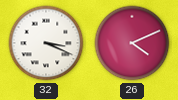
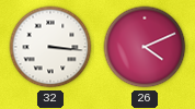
32: 3:19 -> 3:16 (50, 47)
